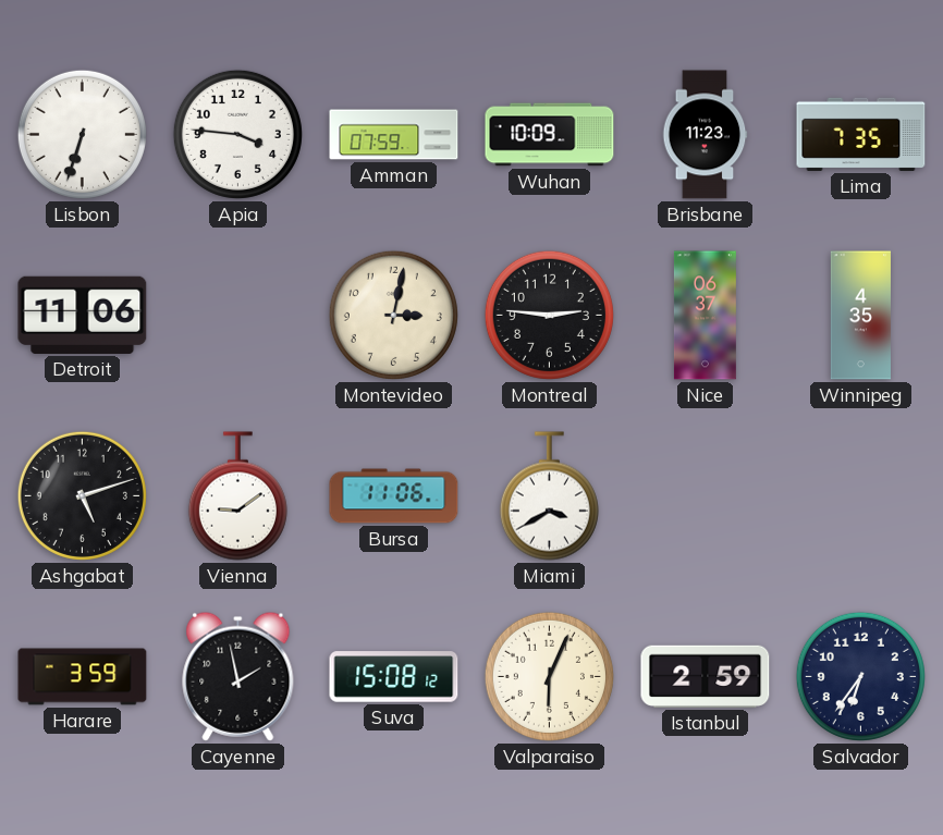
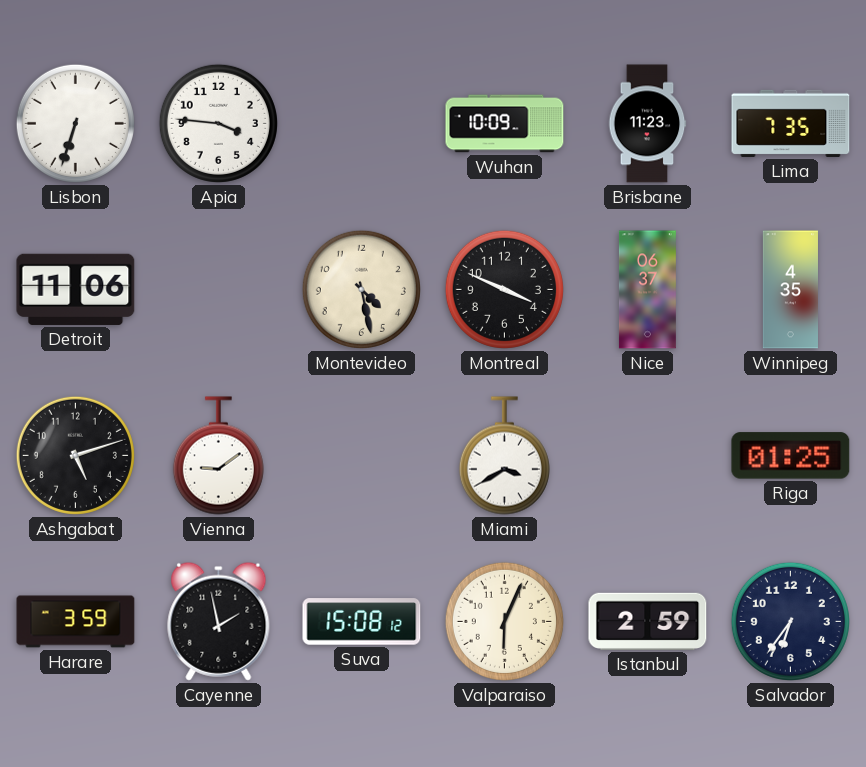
Amman: 07:59 -> none (394, 135)
Montevideo: 3:02 -> 4:28 (361, 289)
Montreal: 2:46 -> 3:49 (504, 289)
Bursa: 11:06 -> none (394, 496)
Riga: none -> 01:25 (791, 456)
